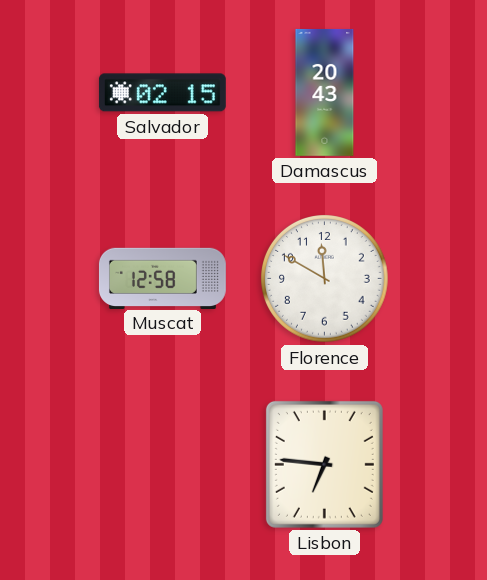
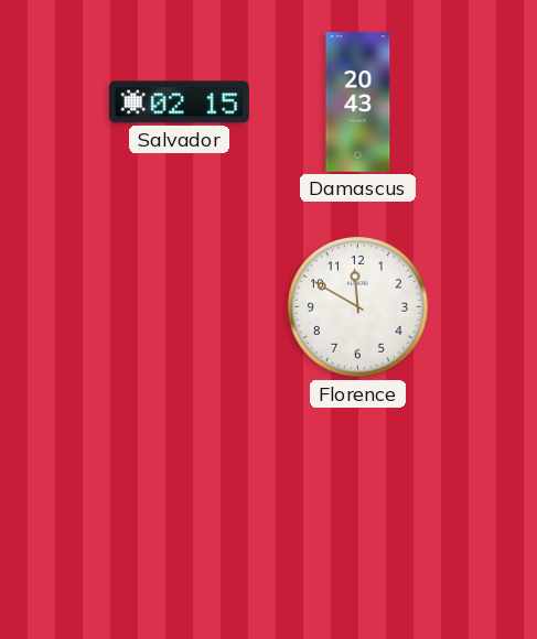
Muscat: 12:58 -> none (162, 278)
Lisbon: 6:46 -> none (324, 464)
